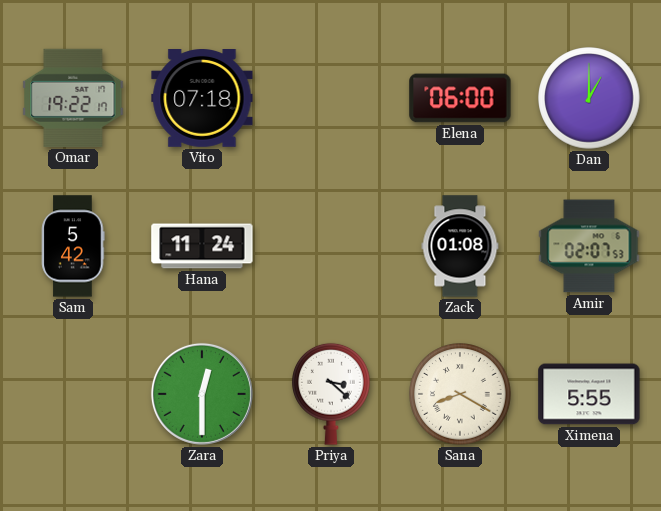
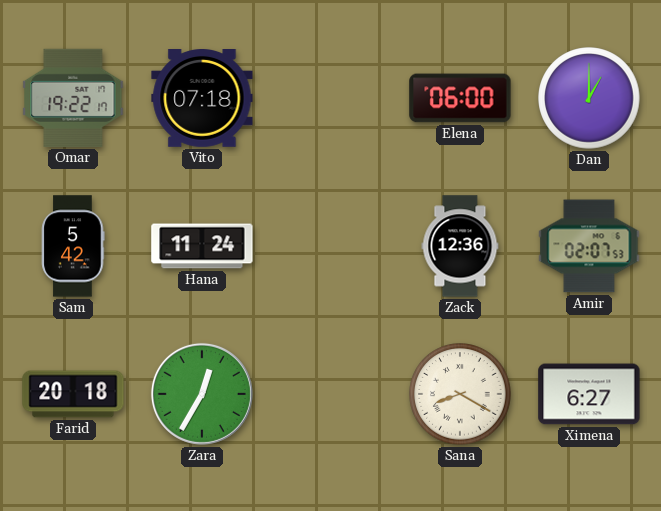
Zack: 01:08 -> 12:36 (460, 246)
Farid: none -> 20:18 (73, 394)
Zara: 12:30 -> 12:35 (202, 394)
Priya: 3:22 -> none (332, 394)
Ximena: 5:55 -> 6:27 (589, 394)
